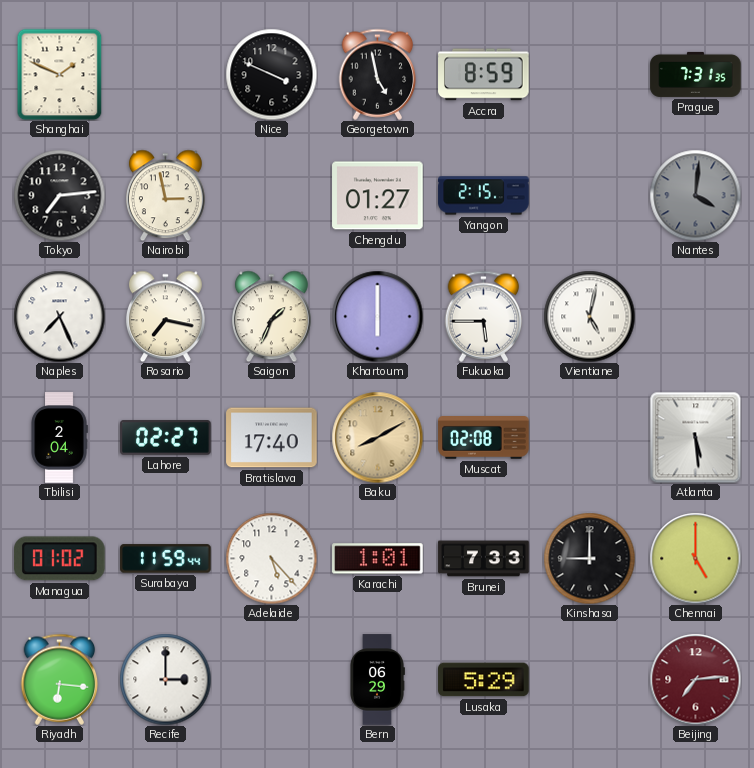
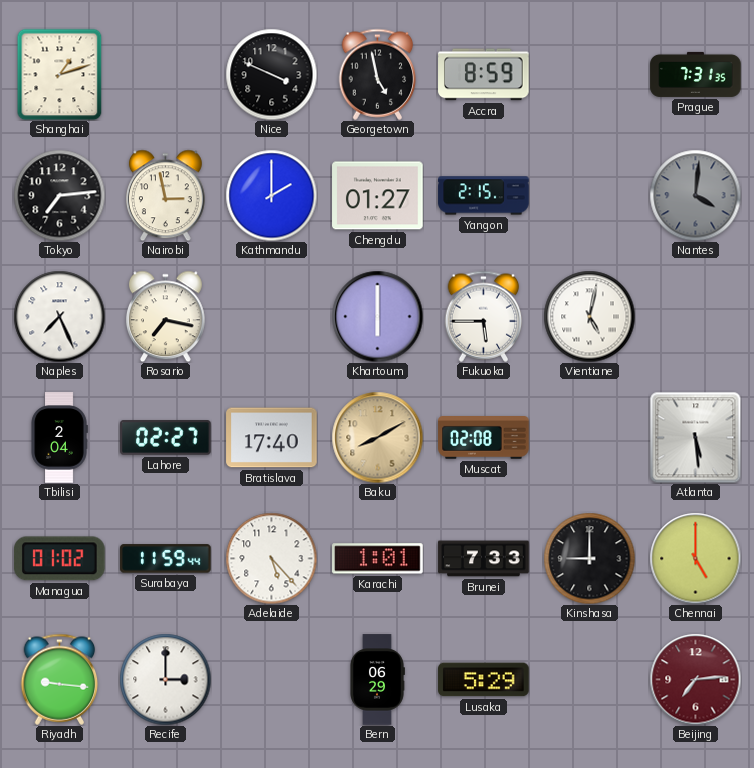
Shanghai: 1:49 -> 1:12 (60, 74)
Kathmandu: none -> 2:00 (271, 195)
Saigon: 1:34 -> none (271, 316)
Riyadh: 6:16 -> 9:16 (60, 679)
